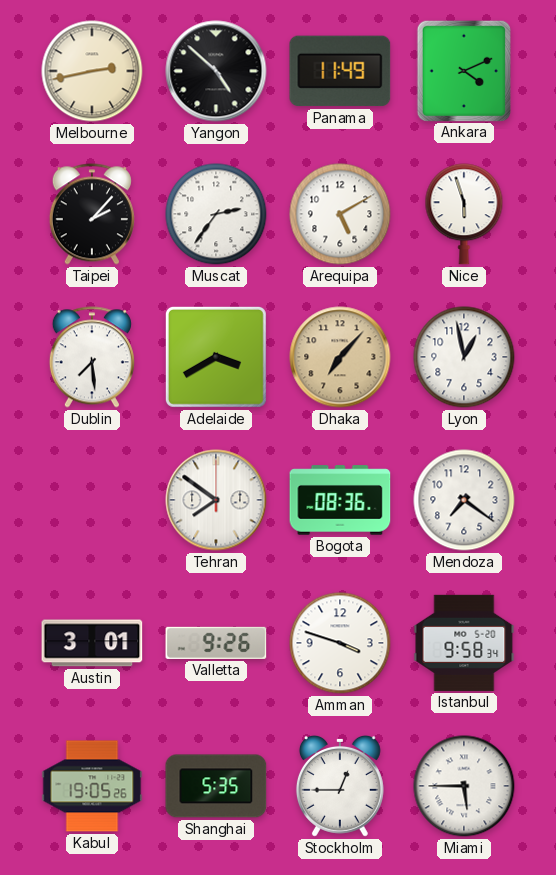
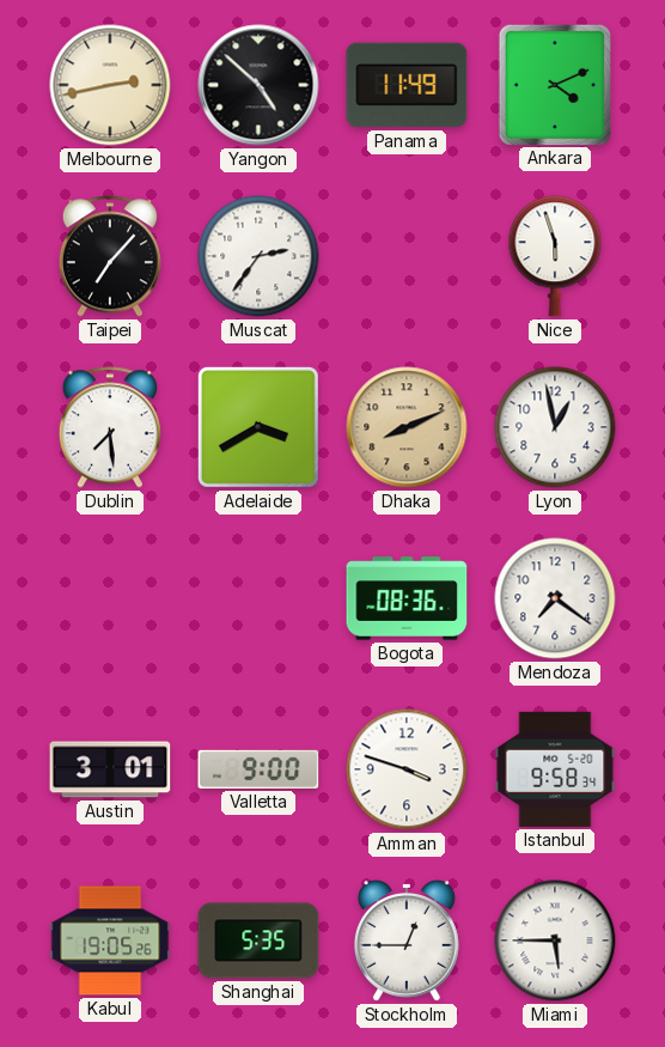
Taipei: 2:07 -> 7:07 (110, 256)
Arequipa: 5:10 -> none (340, 214)
Dhaka: 7:07 -> 8:11 (407, 427)
Tehran: 7:51 -> none (216, 500)
Valletta: 9:26 -> 9:00 (258, 769)
